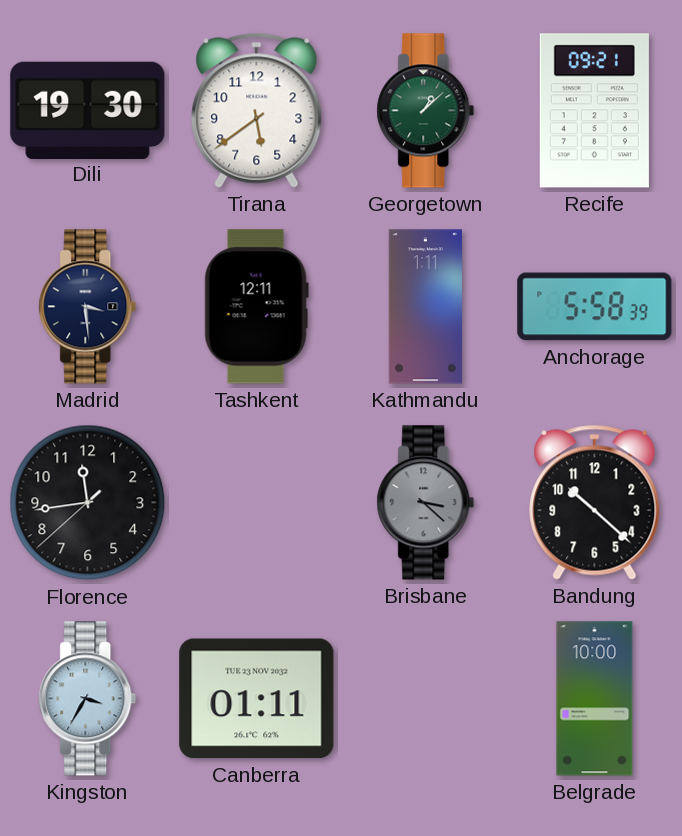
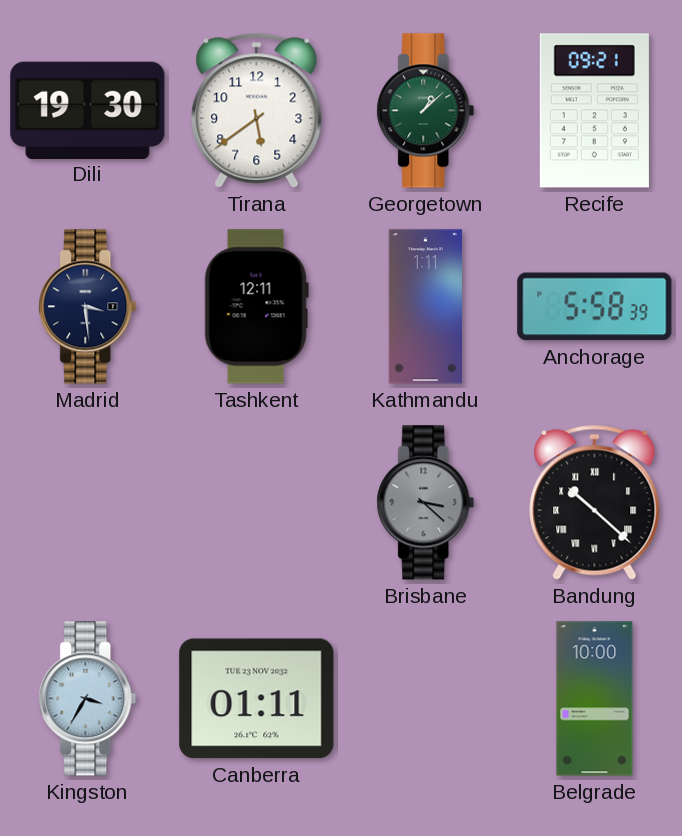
Florence: 11:43 -> none (88, 503)
Bandung numerals: Arabic -> Roman (595, 502)
